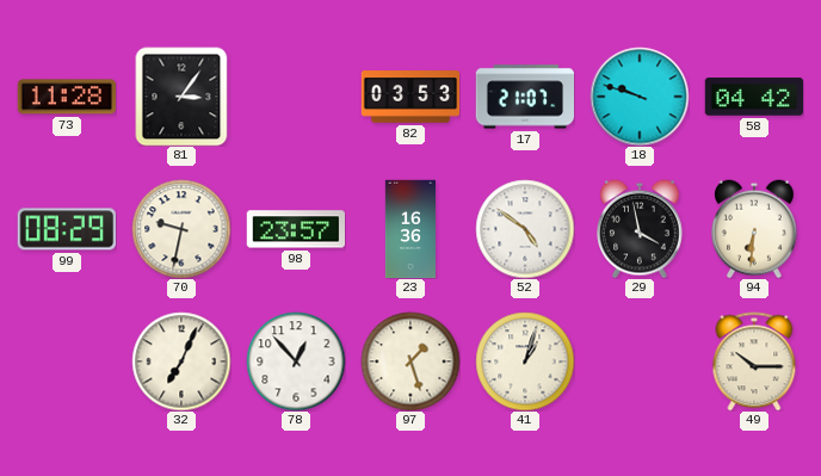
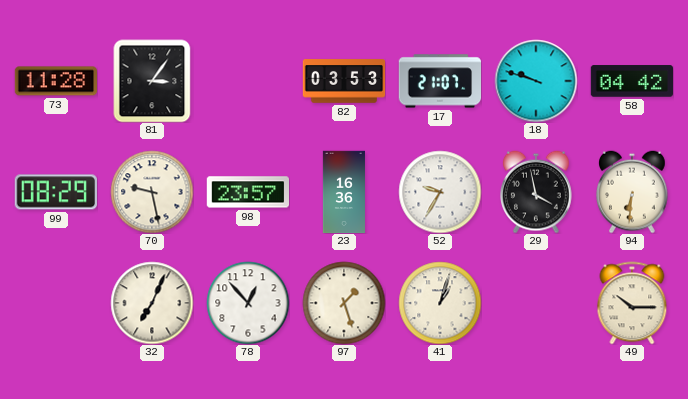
70: 9:32 -> 9:28 (152, 192)
52: 4:51 -> 9:35 (440, 192)
